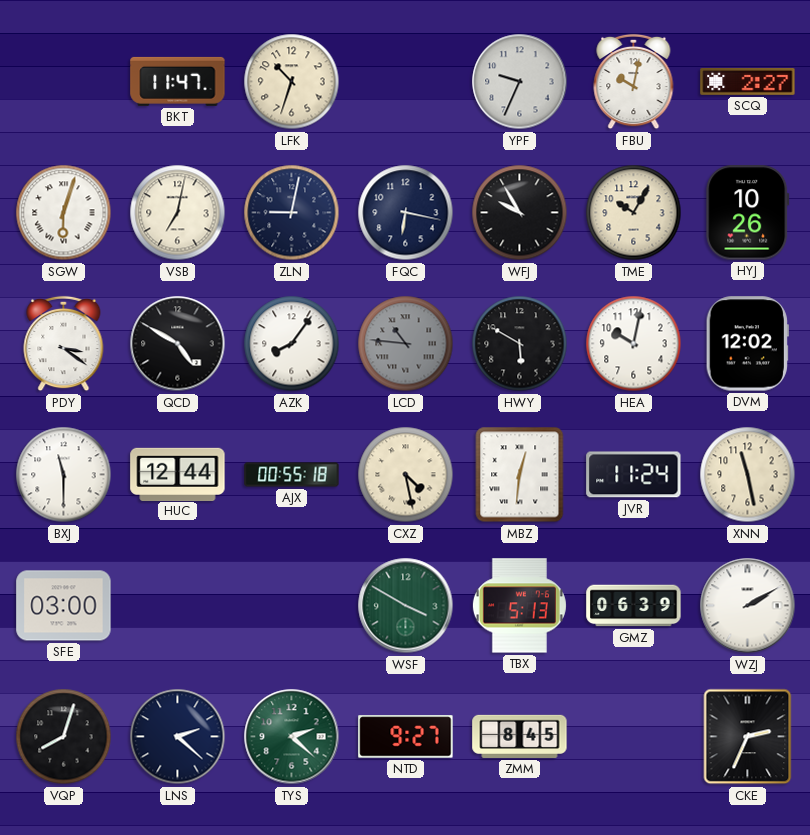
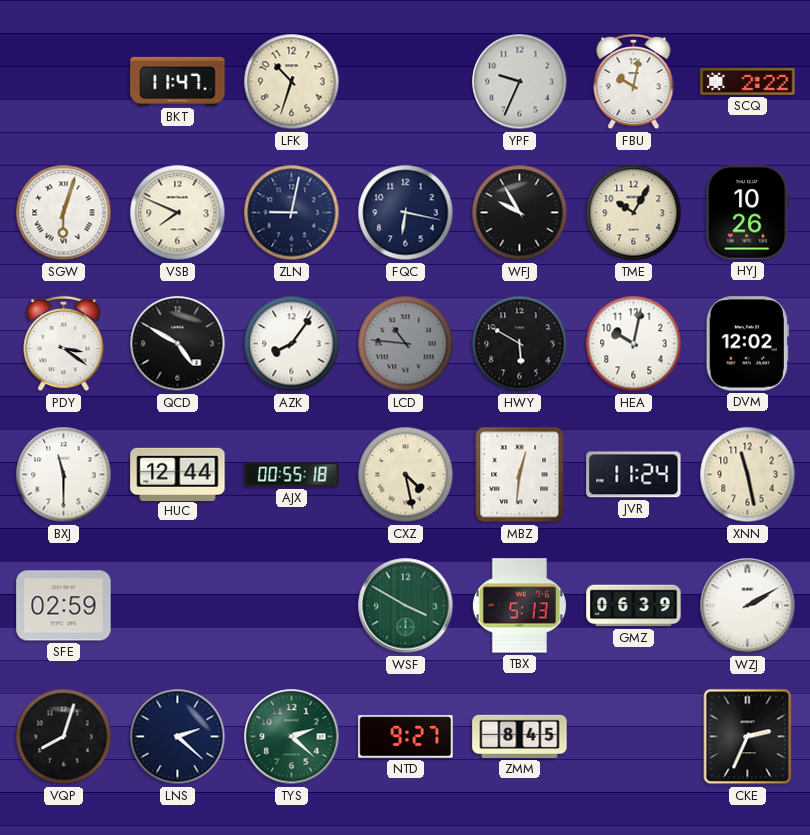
SCQ: 2:27 -> 2:22 (748, 81)
VSB: 7:02 -> 7:49 (178, 213)
SFE: 03:00 -> 02:59 (64, 606)
